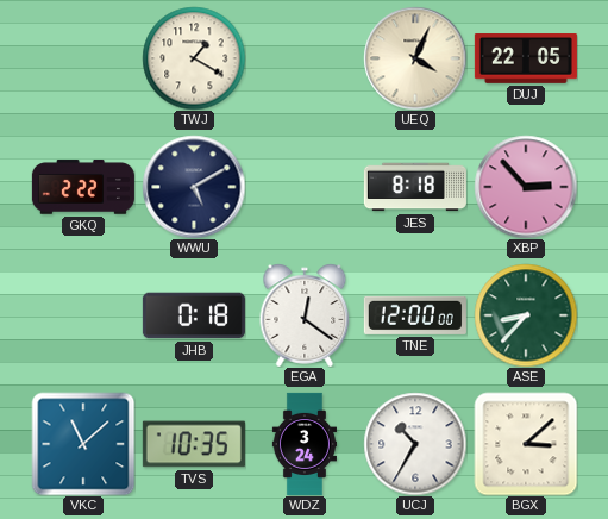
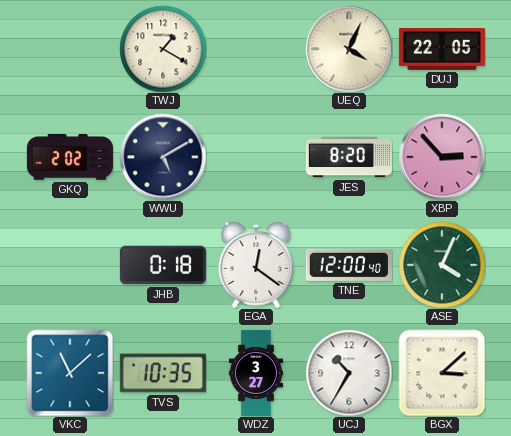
GKQ: 2:22 -> 2:02 (70, 157)
JES: 8:18 -> 8:20 (349, 157)
TNE: 12:00:00 -> 12:00:40 (349, 265)
ASE: 8:37 -> 4:04 (442, 265)
WDZ: 3:24 -> 3:27 (255, 373)
